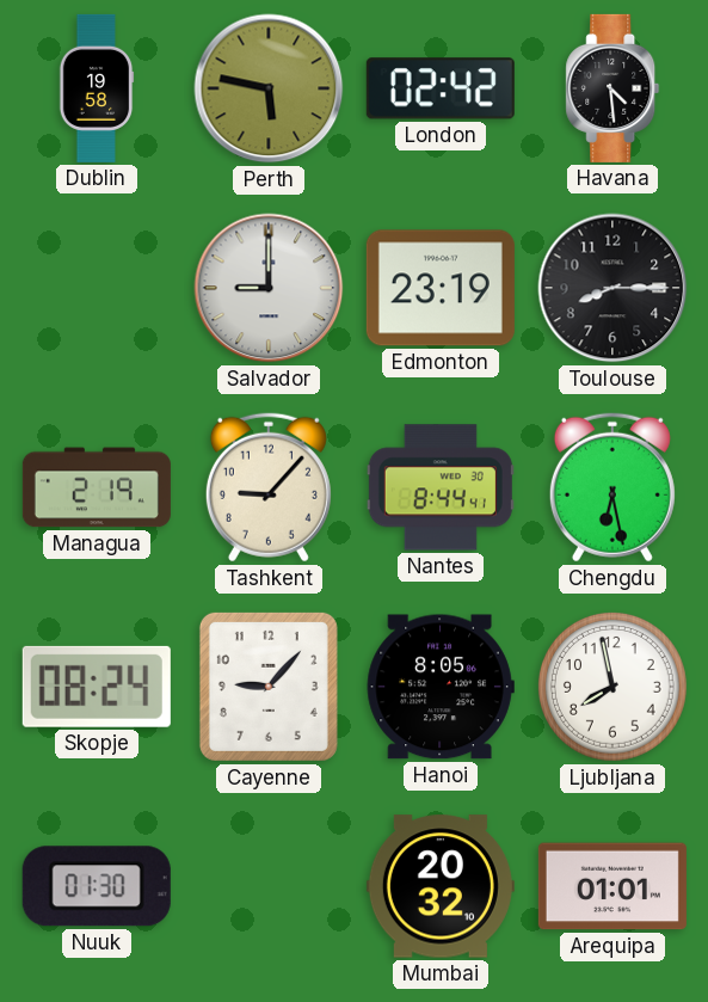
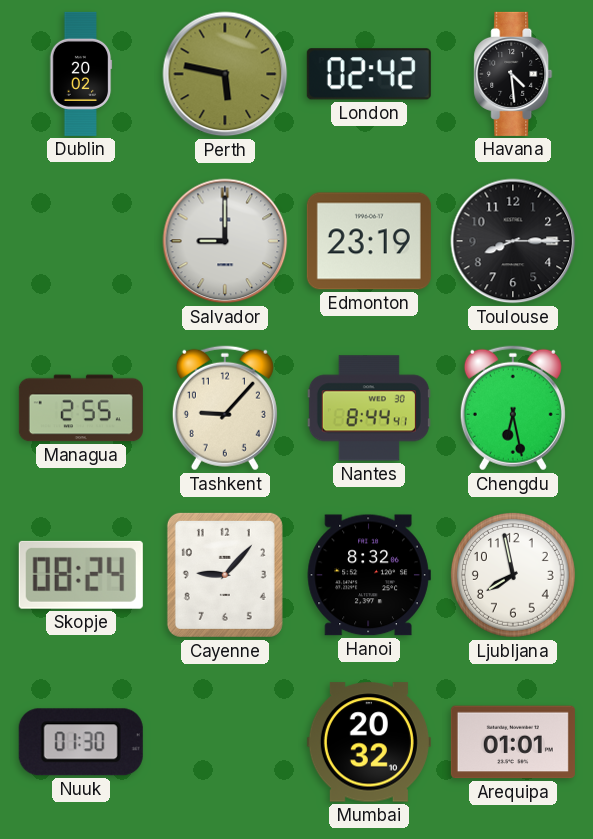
Dublin: 19:58 -> 20:02 (81, 74)
Managua: 2:19 -> 2:55 (81, 408)
Hanoi: 8:05 -> 8:32 (369, 575)
